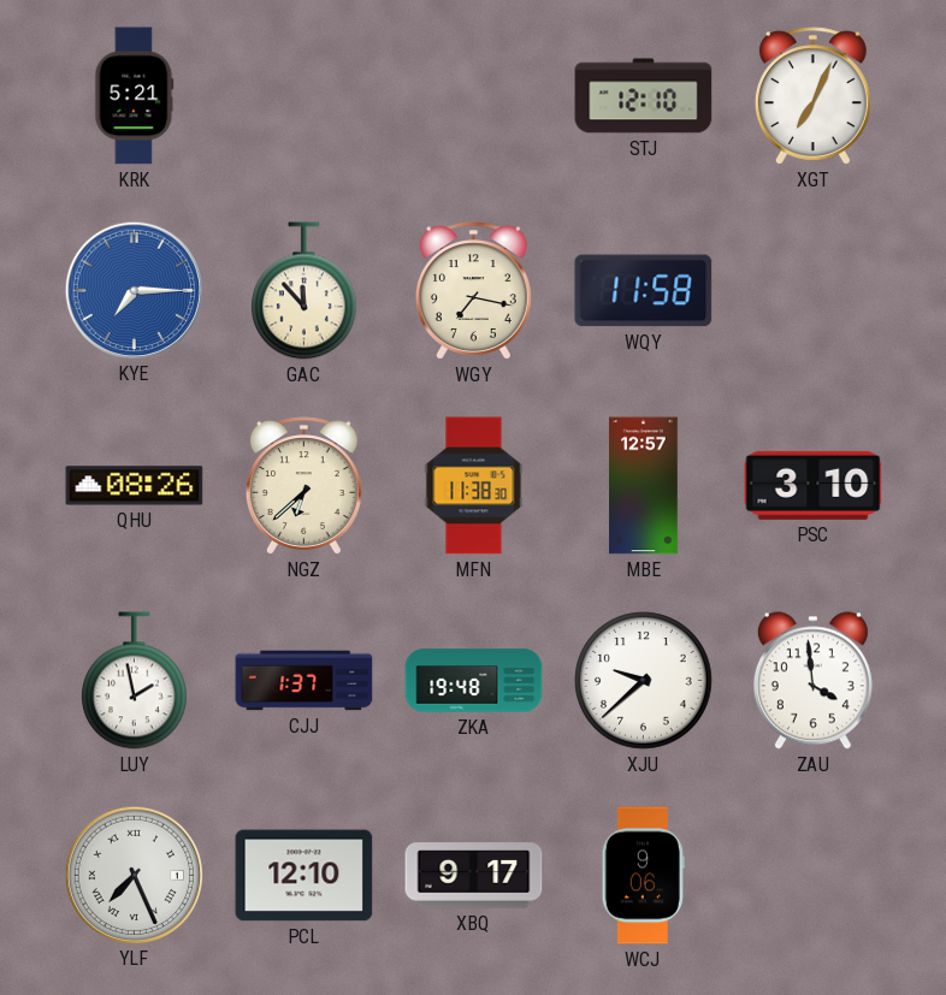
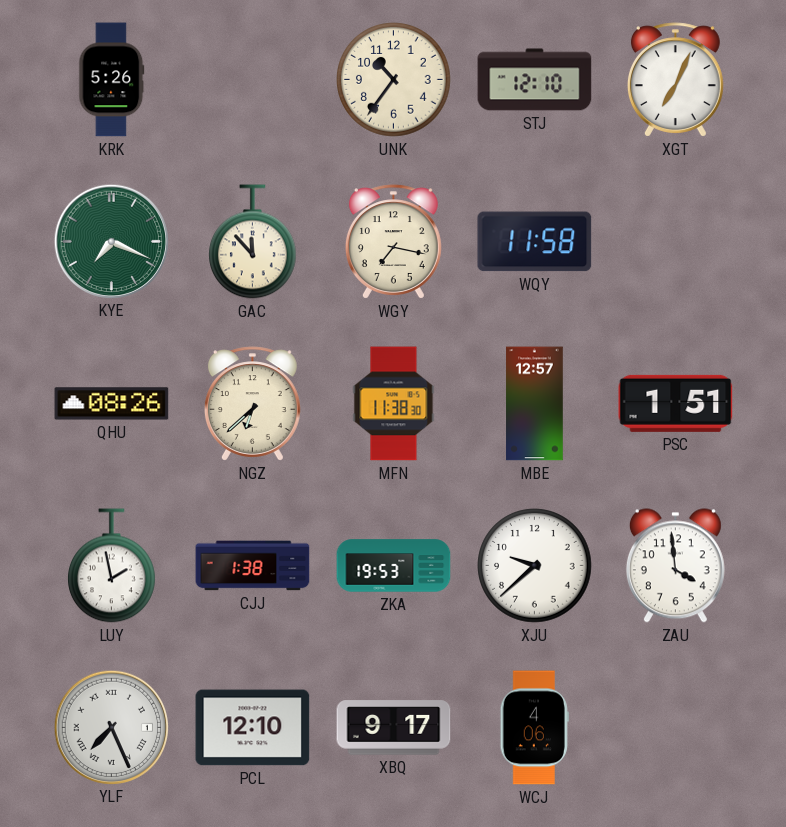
KRK: 5:21 -> 5:26 (112, 80)
UNK: none -> 10:36 (394, 80)
KYE: 7:15 -> 7:19 (111, 241)
KYE dial: blue -> green (111, 241)
PSC: 3:10 -> 1:51 (676, 403)
CJJ: 1:37 -> 1:38 (253, 566)
ZKA: 19:48 -> 19:53 (394, 566)
WCJ: 9:06 -> 4:06 (534, 728)
